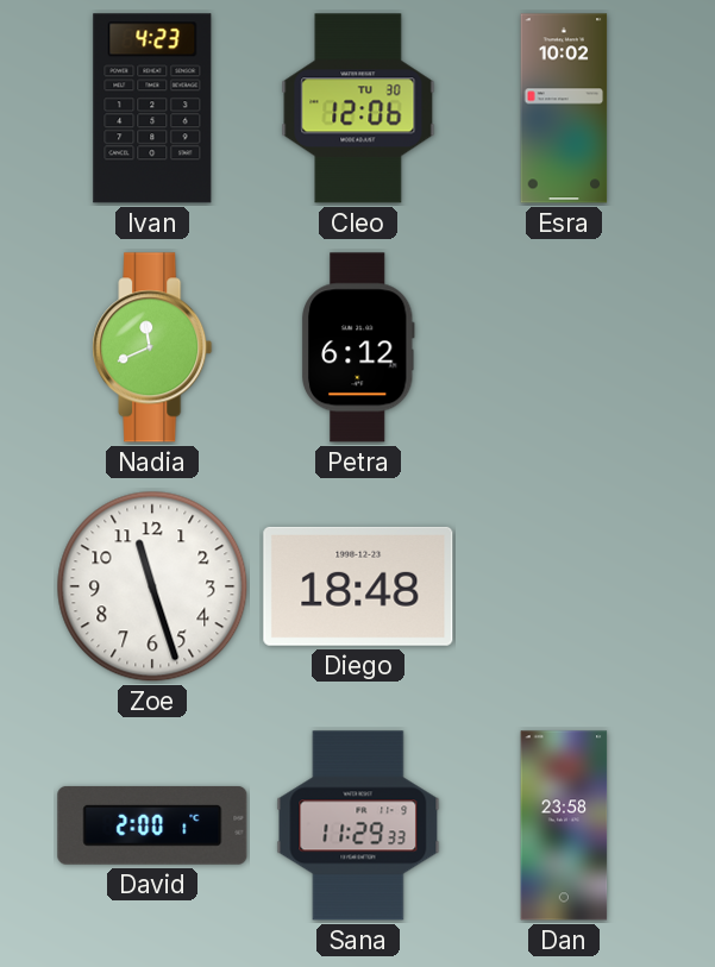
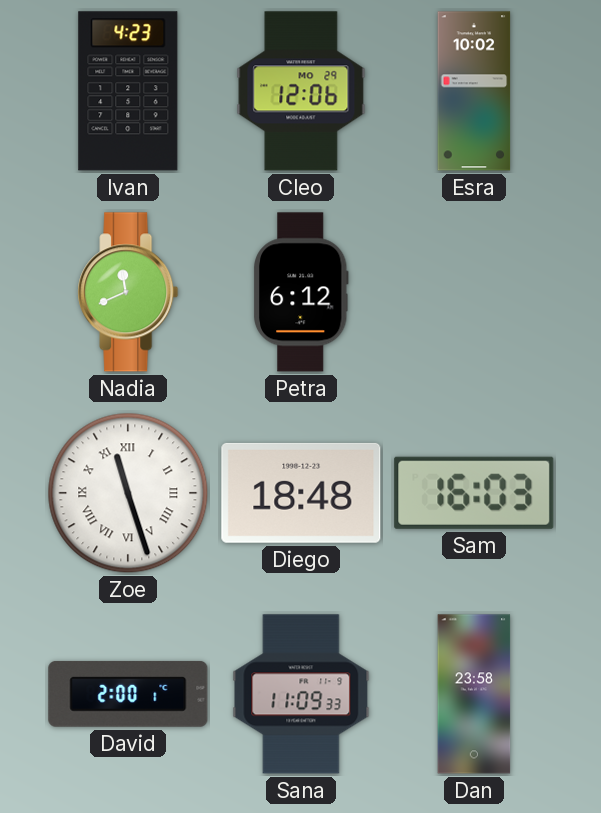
Cleo date: TU 30 -> MO 29 (301, 91)
Zoe numerals: Arabic -> Roman (128, 493)
Sam: none -> 16:03 (474, 493)
Sana: 11:29 -> 11:09 (301, 694)
